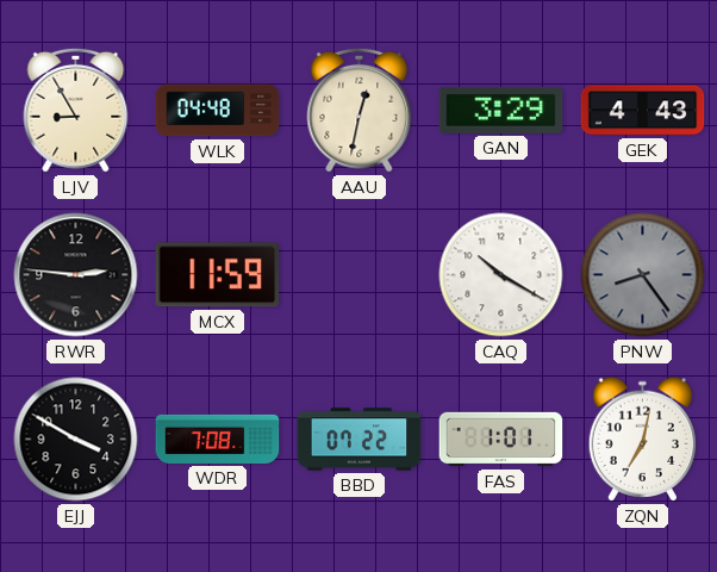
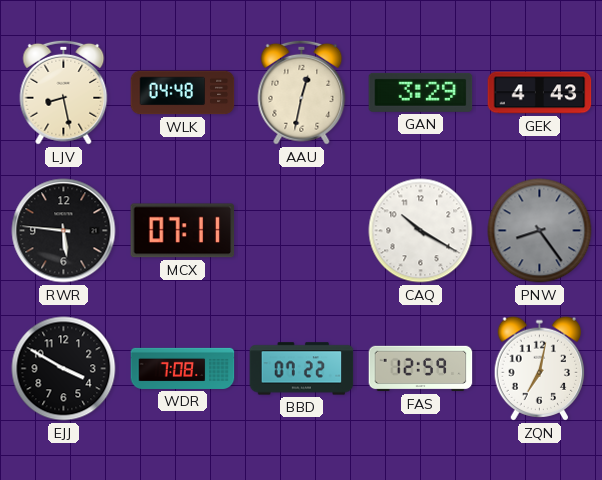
LJV: 8:55 -> 8:28 (64, 92)
RWR: 2:46 -> 5:46 (64, 231)
MCX: 11:59 -> 07:11 (183, 231)
FAS: 1:01 -> 12:59 (421, 369)
